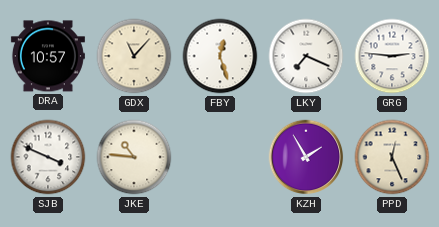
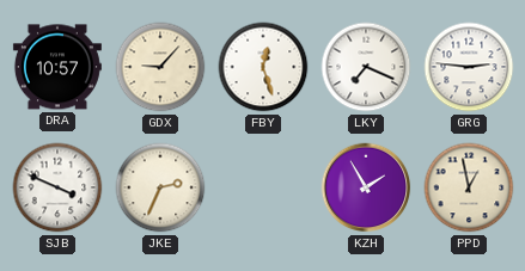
GDX: 11:07 -> 9:07 (160, 67)
JKE: 10:46 -> 2:34 (160, 187)
PPD: 12:26 -> 12:58 (469, 187)
